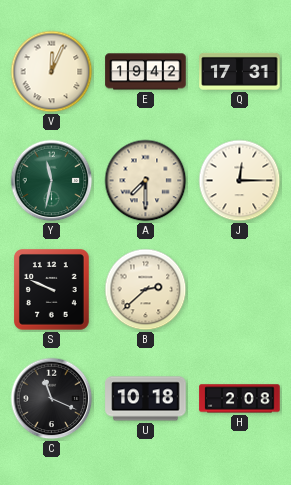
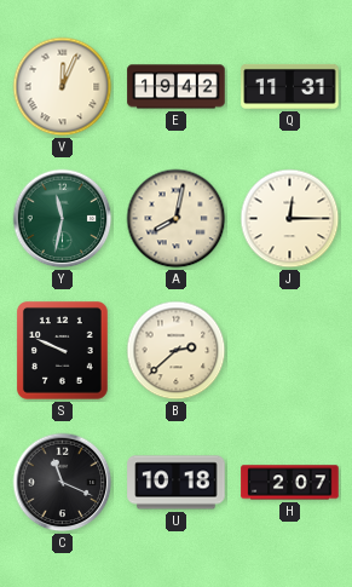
Q: 17:31 -> 11:31 (290, 86)
A: 7:30 -> 8:02 (177, 219)
H: 2:08 -> 2:07 (290, 483)
